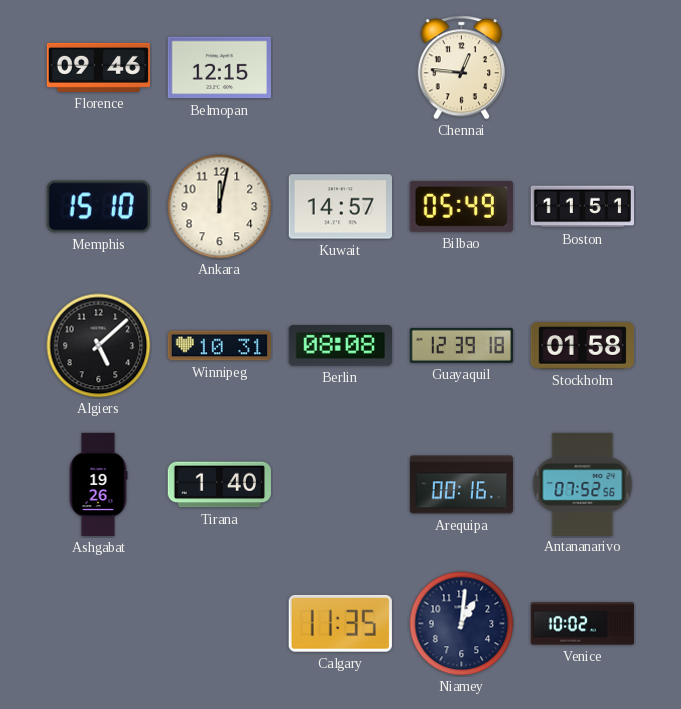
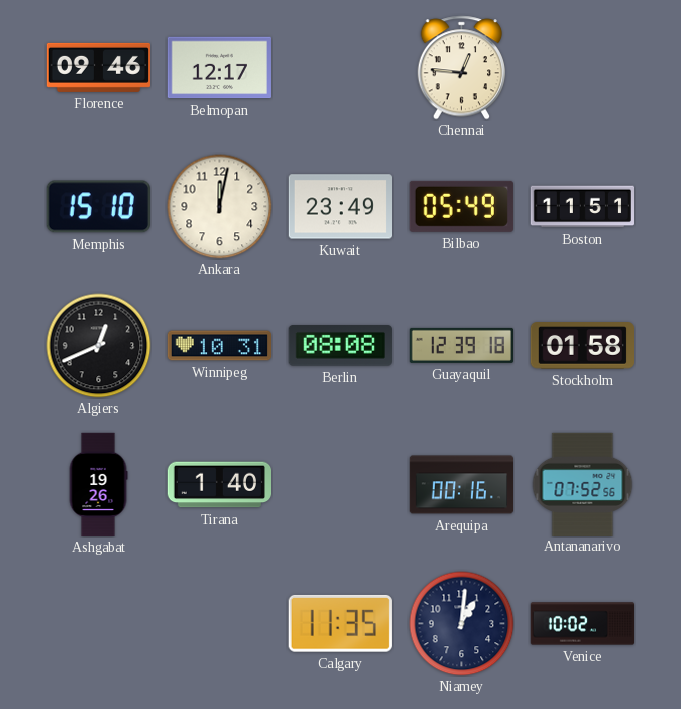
Belmopan: 12:15 -> 12:17 (219, 68)
Kuwait: 14:57 -> 23:49 (340, 207)
Algiers: 5:08 -> 12:41 (99, 346)
